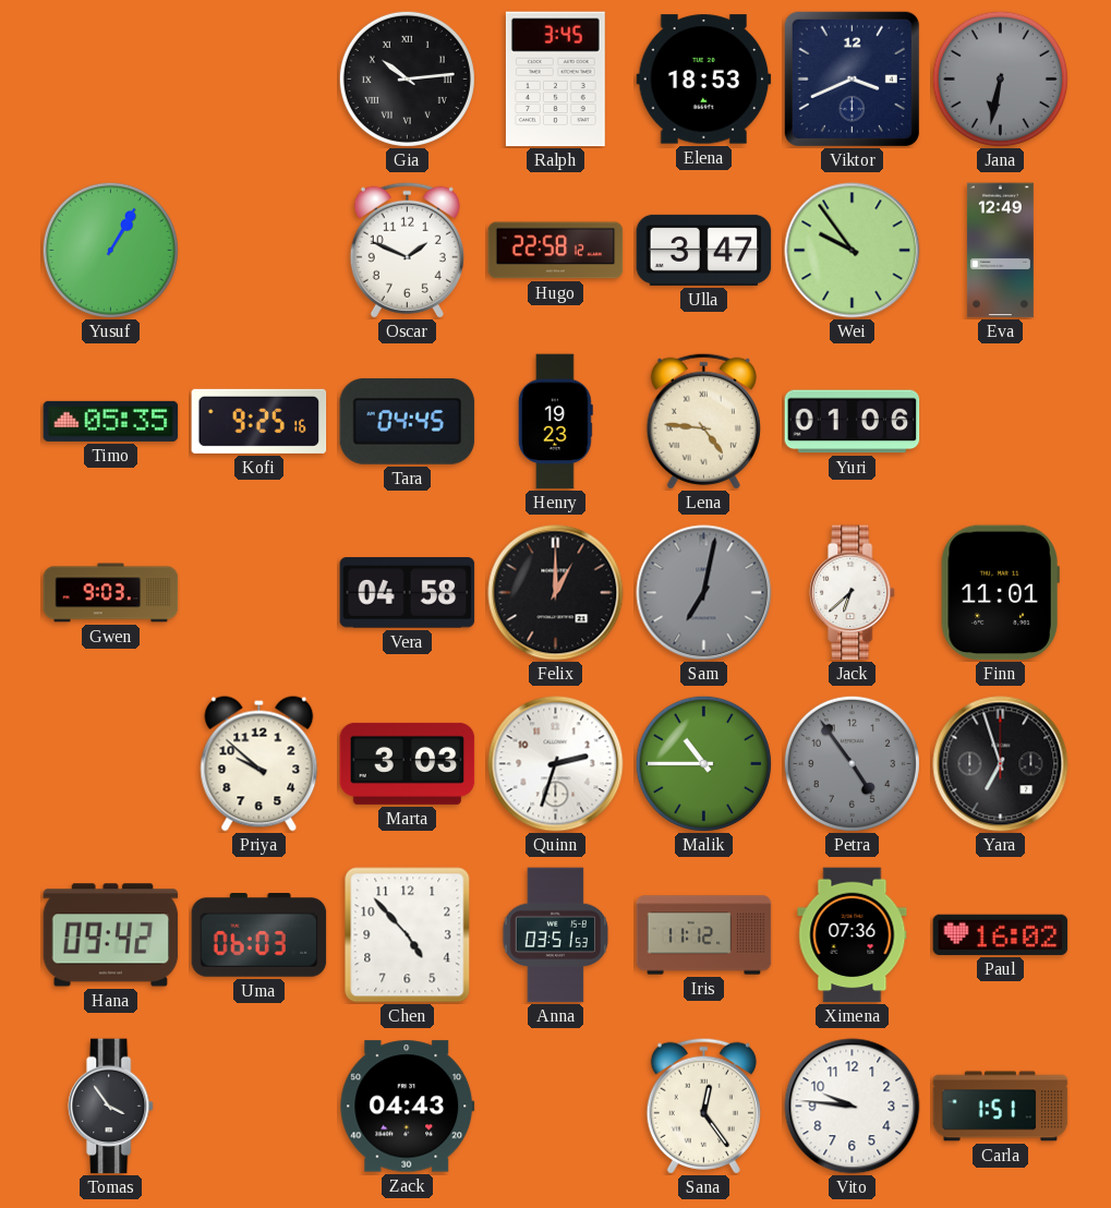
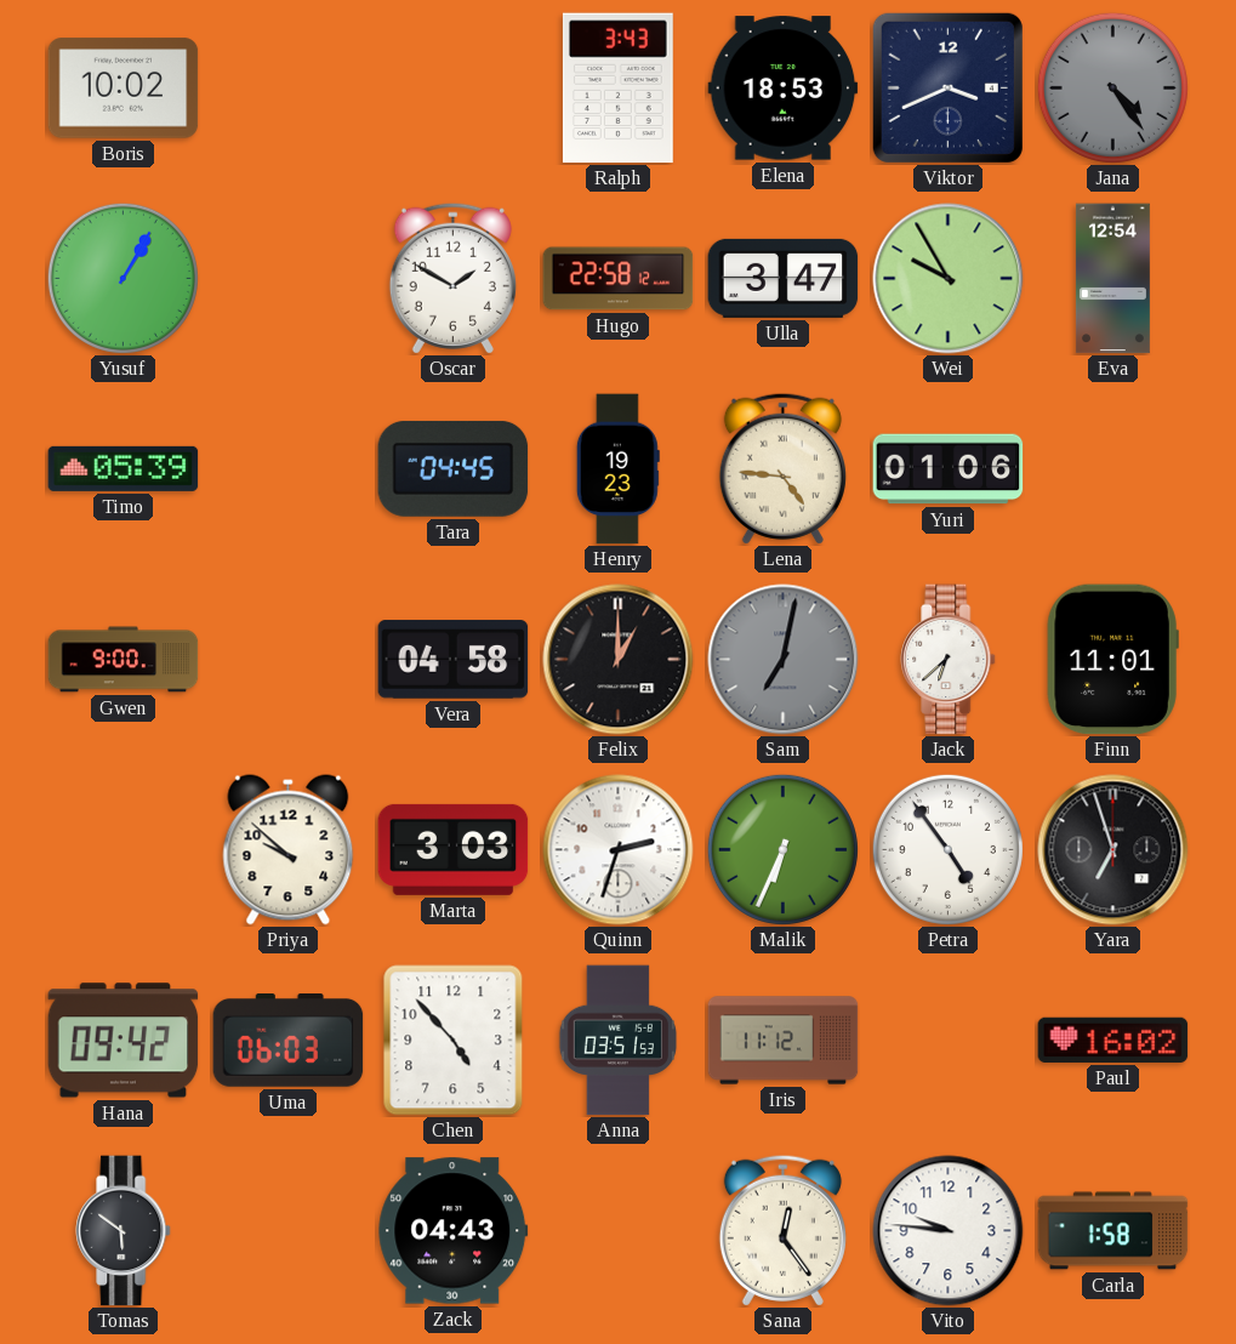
Boris: none -> 10:02 (124, 89)
Gia: 10:14 -> none (407, 78)
Ralph: 3:45 -> 3:43 (617, 89)
Jana: 6:32 -> 4:24 (1112, 87)
Oscar: 1:49 -> 1:50 (452, 278)
Wei: 9:54 -> 9:55 (949, 279)
Eva: 12:49 -> 12:54 (1112, 279)
Timo: 05:35 -> 05:39 (124, 468)
Kofi: 9:25 -> none (259, 421)
Gwen: 9:03 -> 9:00 (124, 660)
Malik: 10:45 -> 6:34 (782, 849)
Petra dial: grey -> white (947, 849)
Ximena: 07:36 -> none (853, 935)
Tomas: 3:54 -> 5:51 (124, 1231)
Carla: 1:51 -> 1:58 (1113, 1231)
